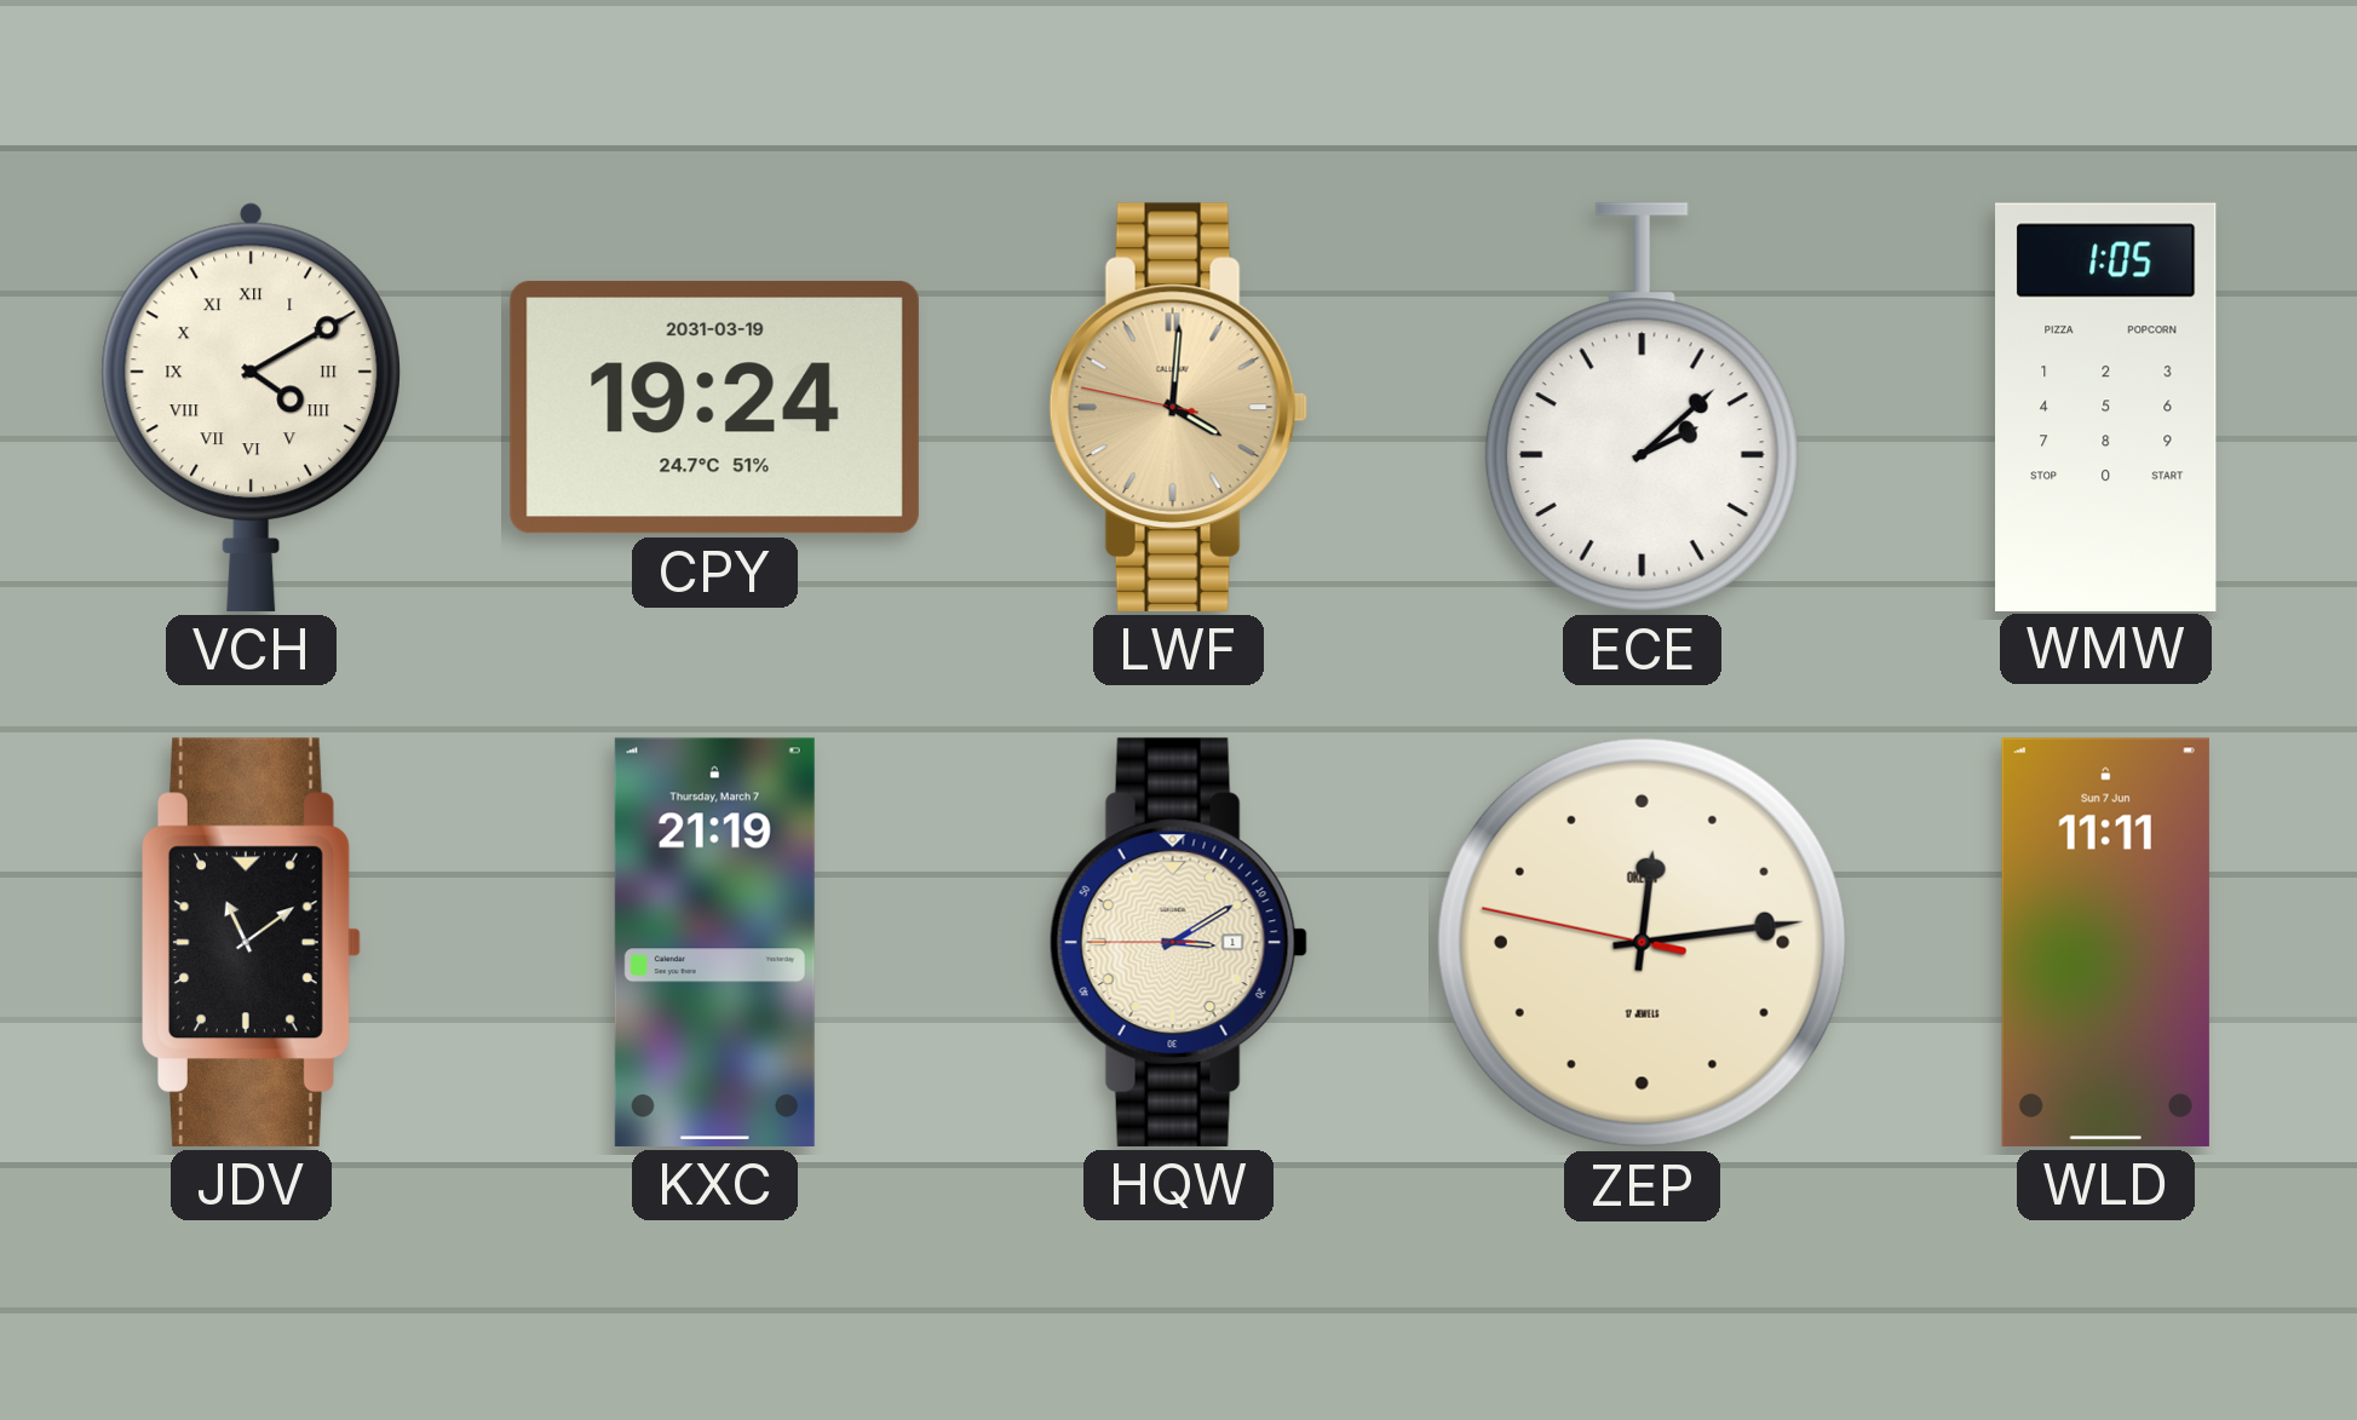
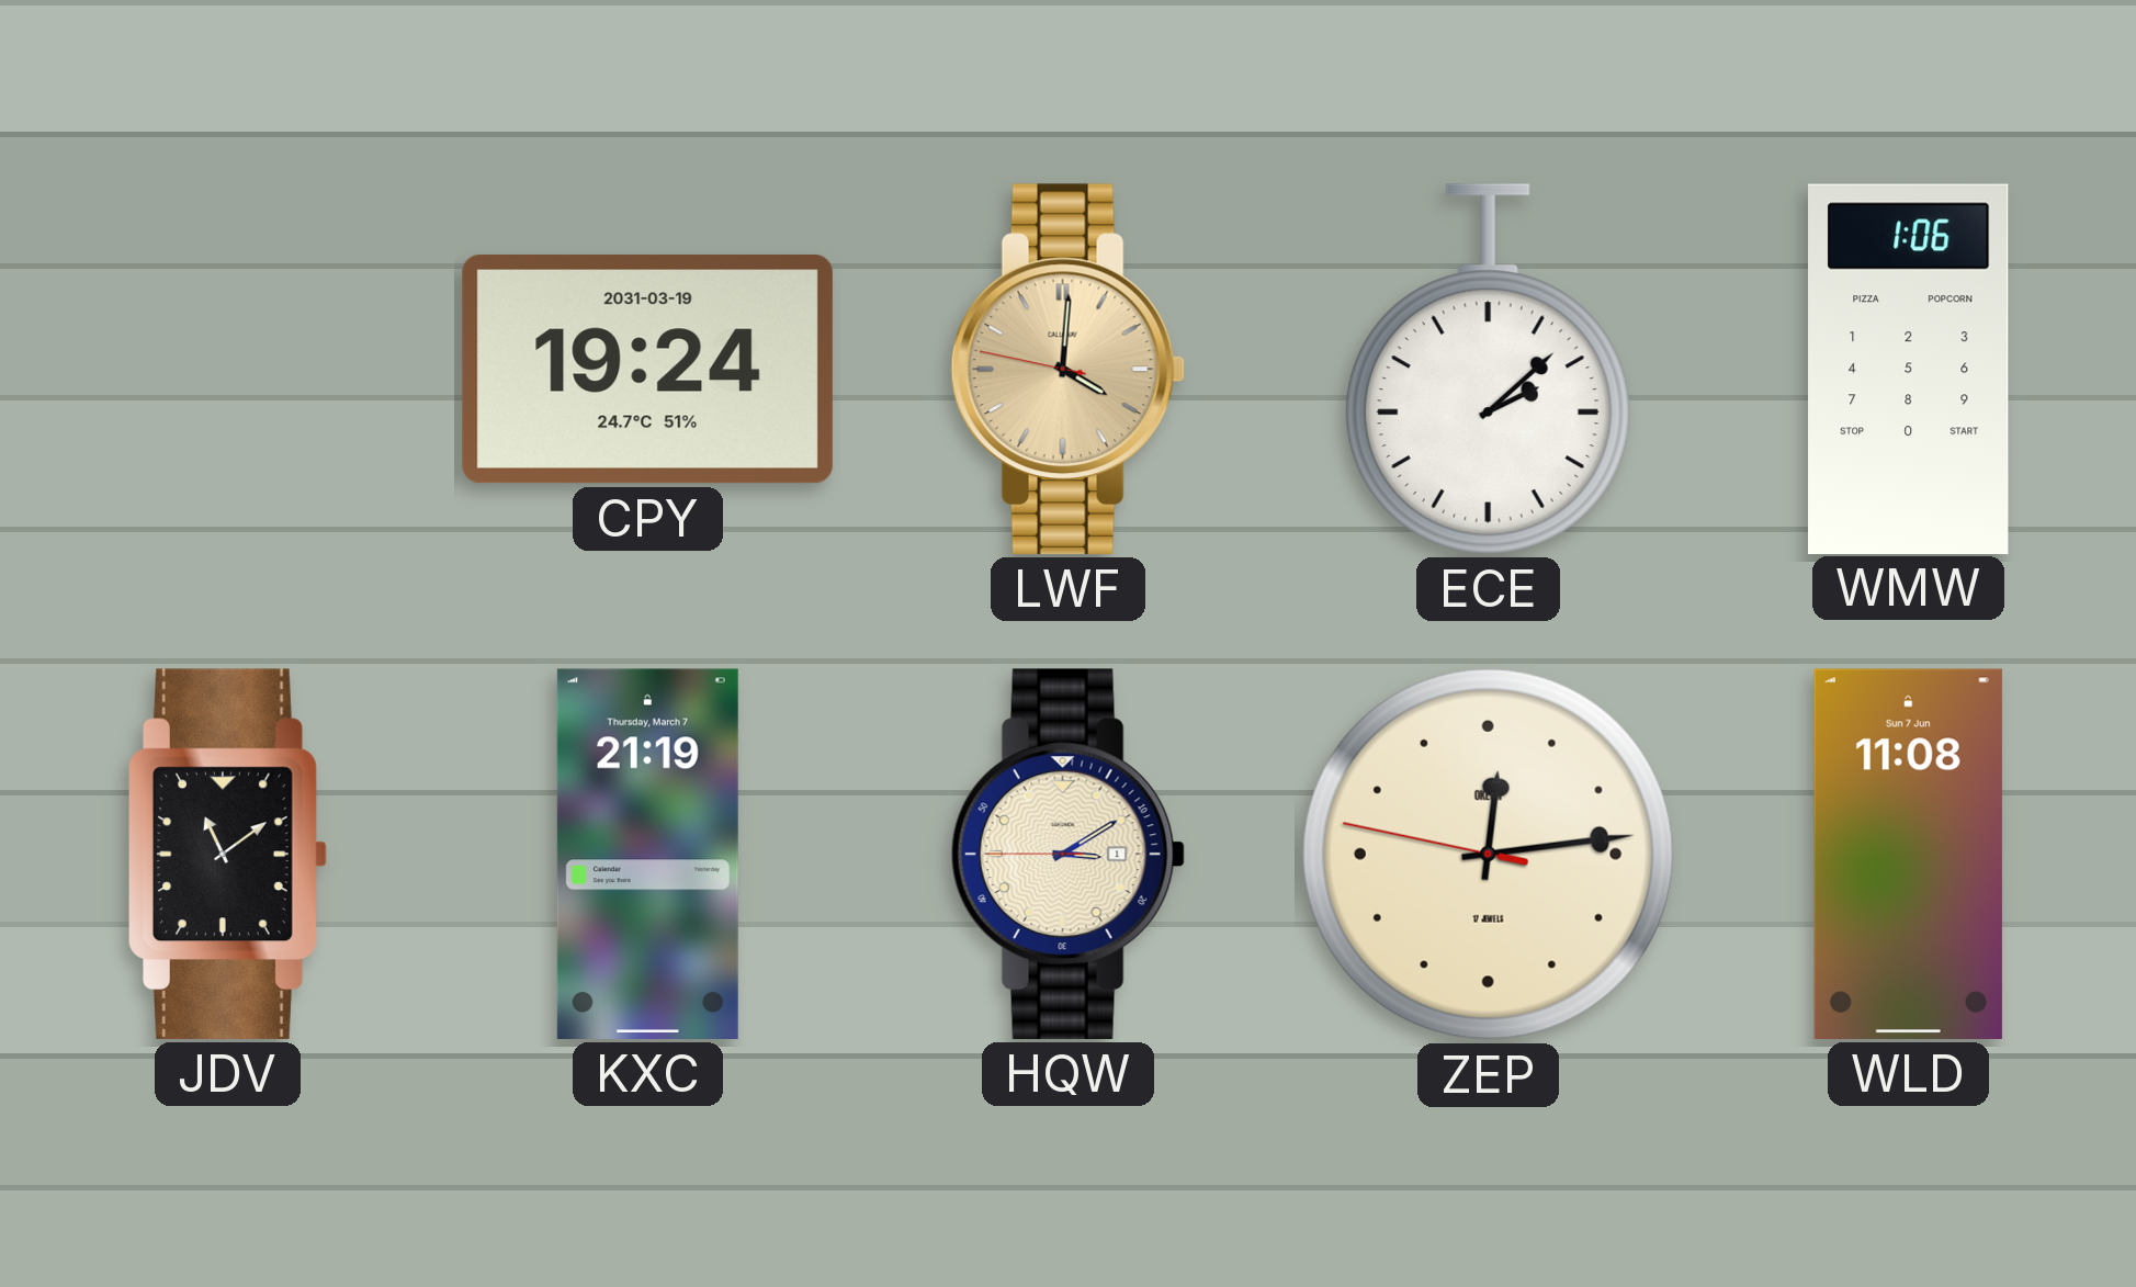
VCH: 4:10 -> none (251, 407)
WMW: 1:05 -> 1:06 (1909, 369)
WLD: 11:11 -> 11:08 (1908, 854)
